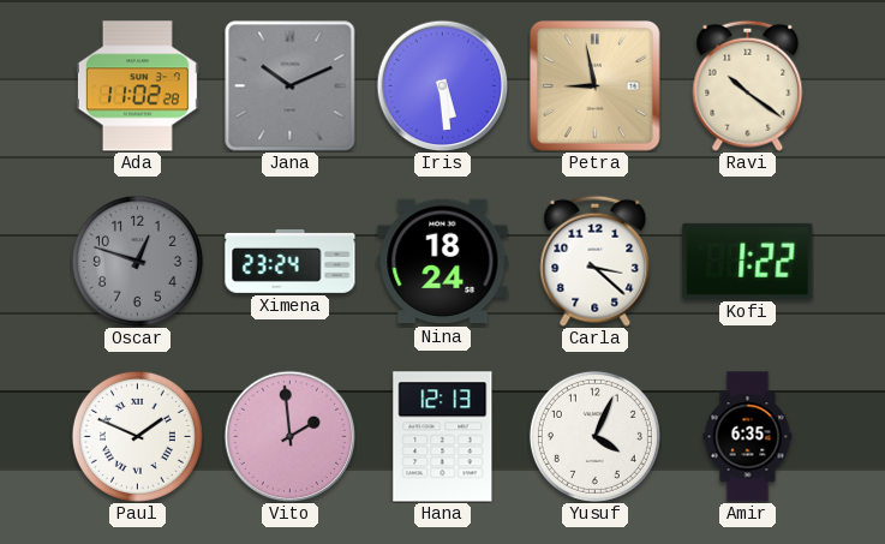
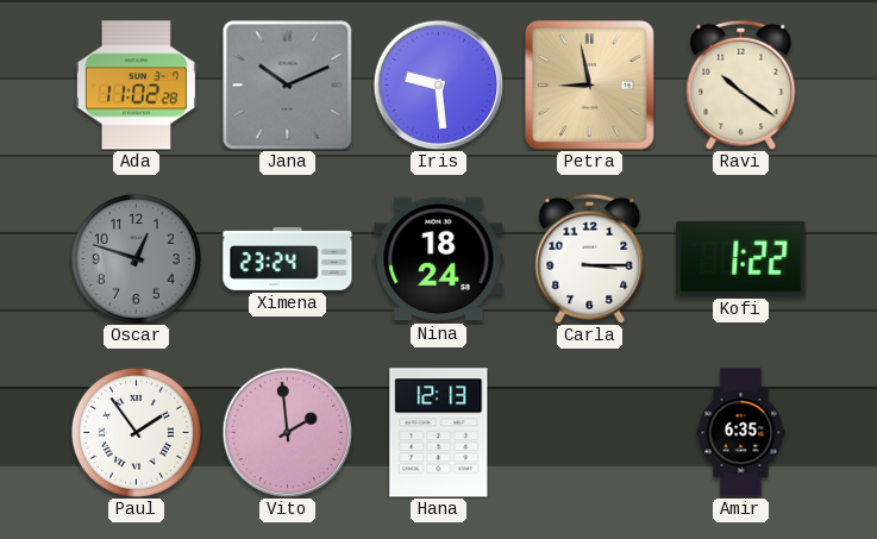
Iris: 5:29 -> 9:29 (438, 84)
Carla: 3:22 -> 3:15 (590, 258)
Paul: 1:49 -> 1:54 (136, 432)
Yusuf: 4:04 -> none (594, 436)
